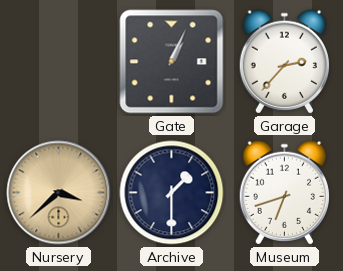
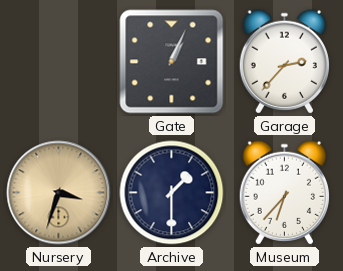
Nursery: 3:38 -> 3:33 (59, 193)
Museum: 6:42 -> 6:37 (284, 193)
